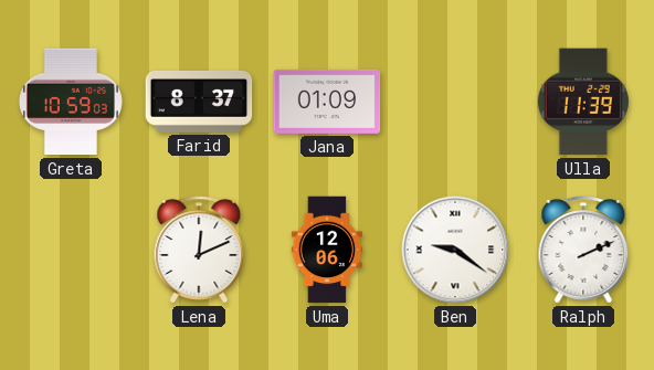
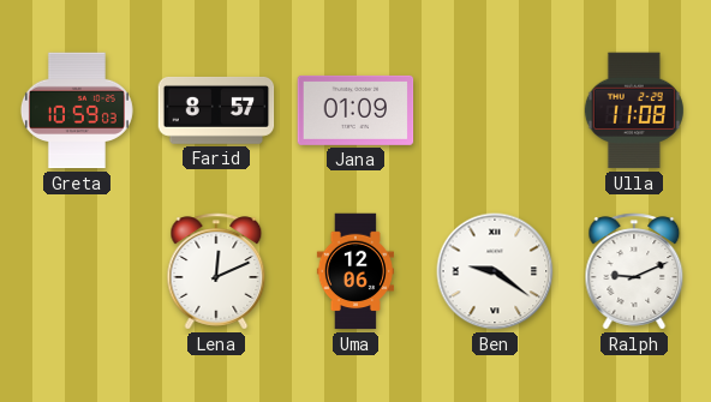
Farid: 8:37 -> 8:57 (216, 110)
Ulla: 11:39 -> 11:08 (634, 110)
Ralph: 2:11 -> 9:11 (634, 271)
